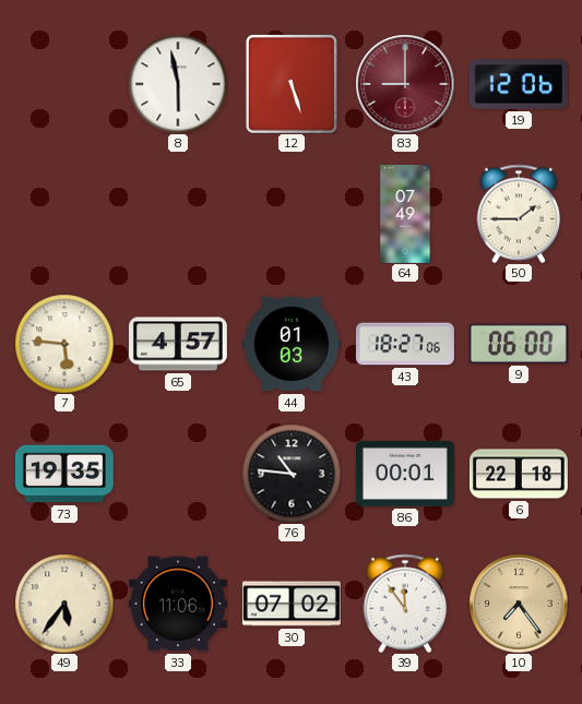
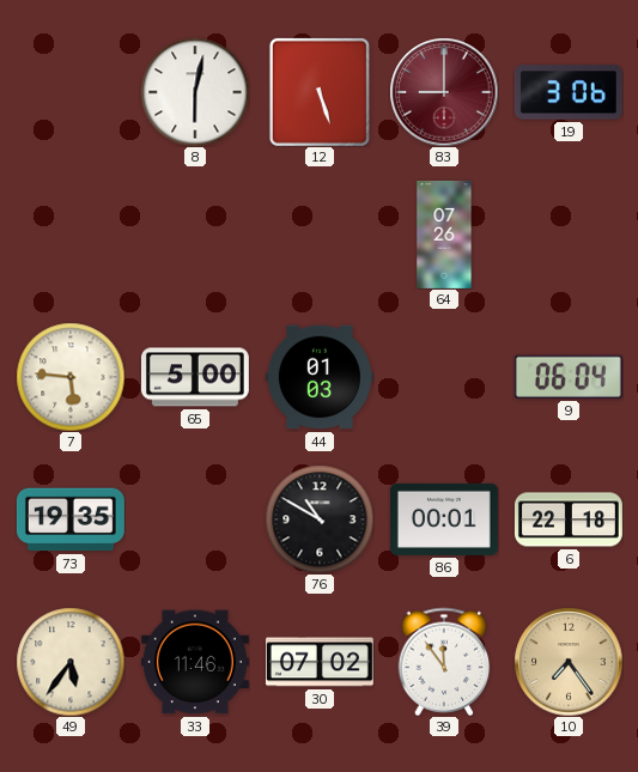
8: 5:58 -> 6:02 (195, 92)
19: 12:06 -> 3:06 (569, 92)
64: 07:49 -> 07:26 (444, 235)
50: 1:45 -> none (519, 214)
65: 4:57 -> 5:00 (195, 377)
43: 18:27 -> none (405, 344)
9: 06:00 -> 06:04 (569, 377)
76: 10:46 -> 10:50 (320, 519)
33: 11:06 -> 11:46 (195, 662)
